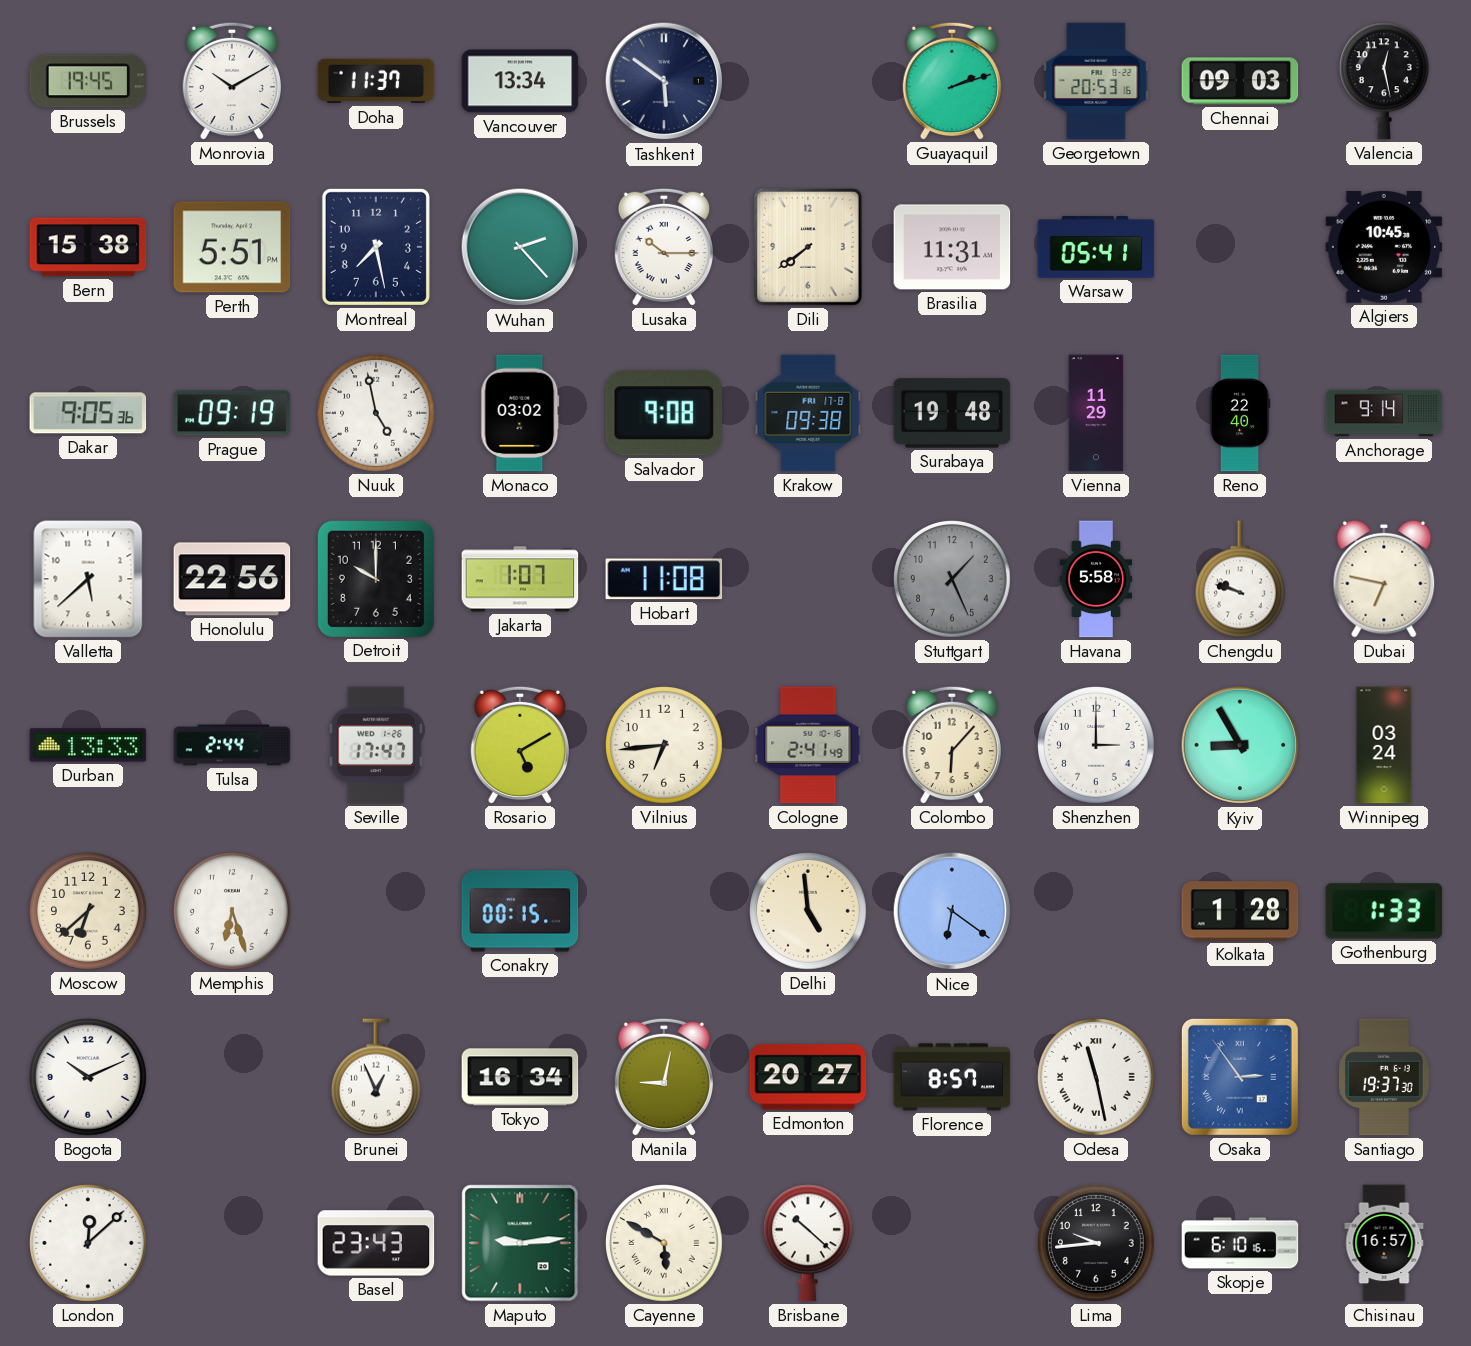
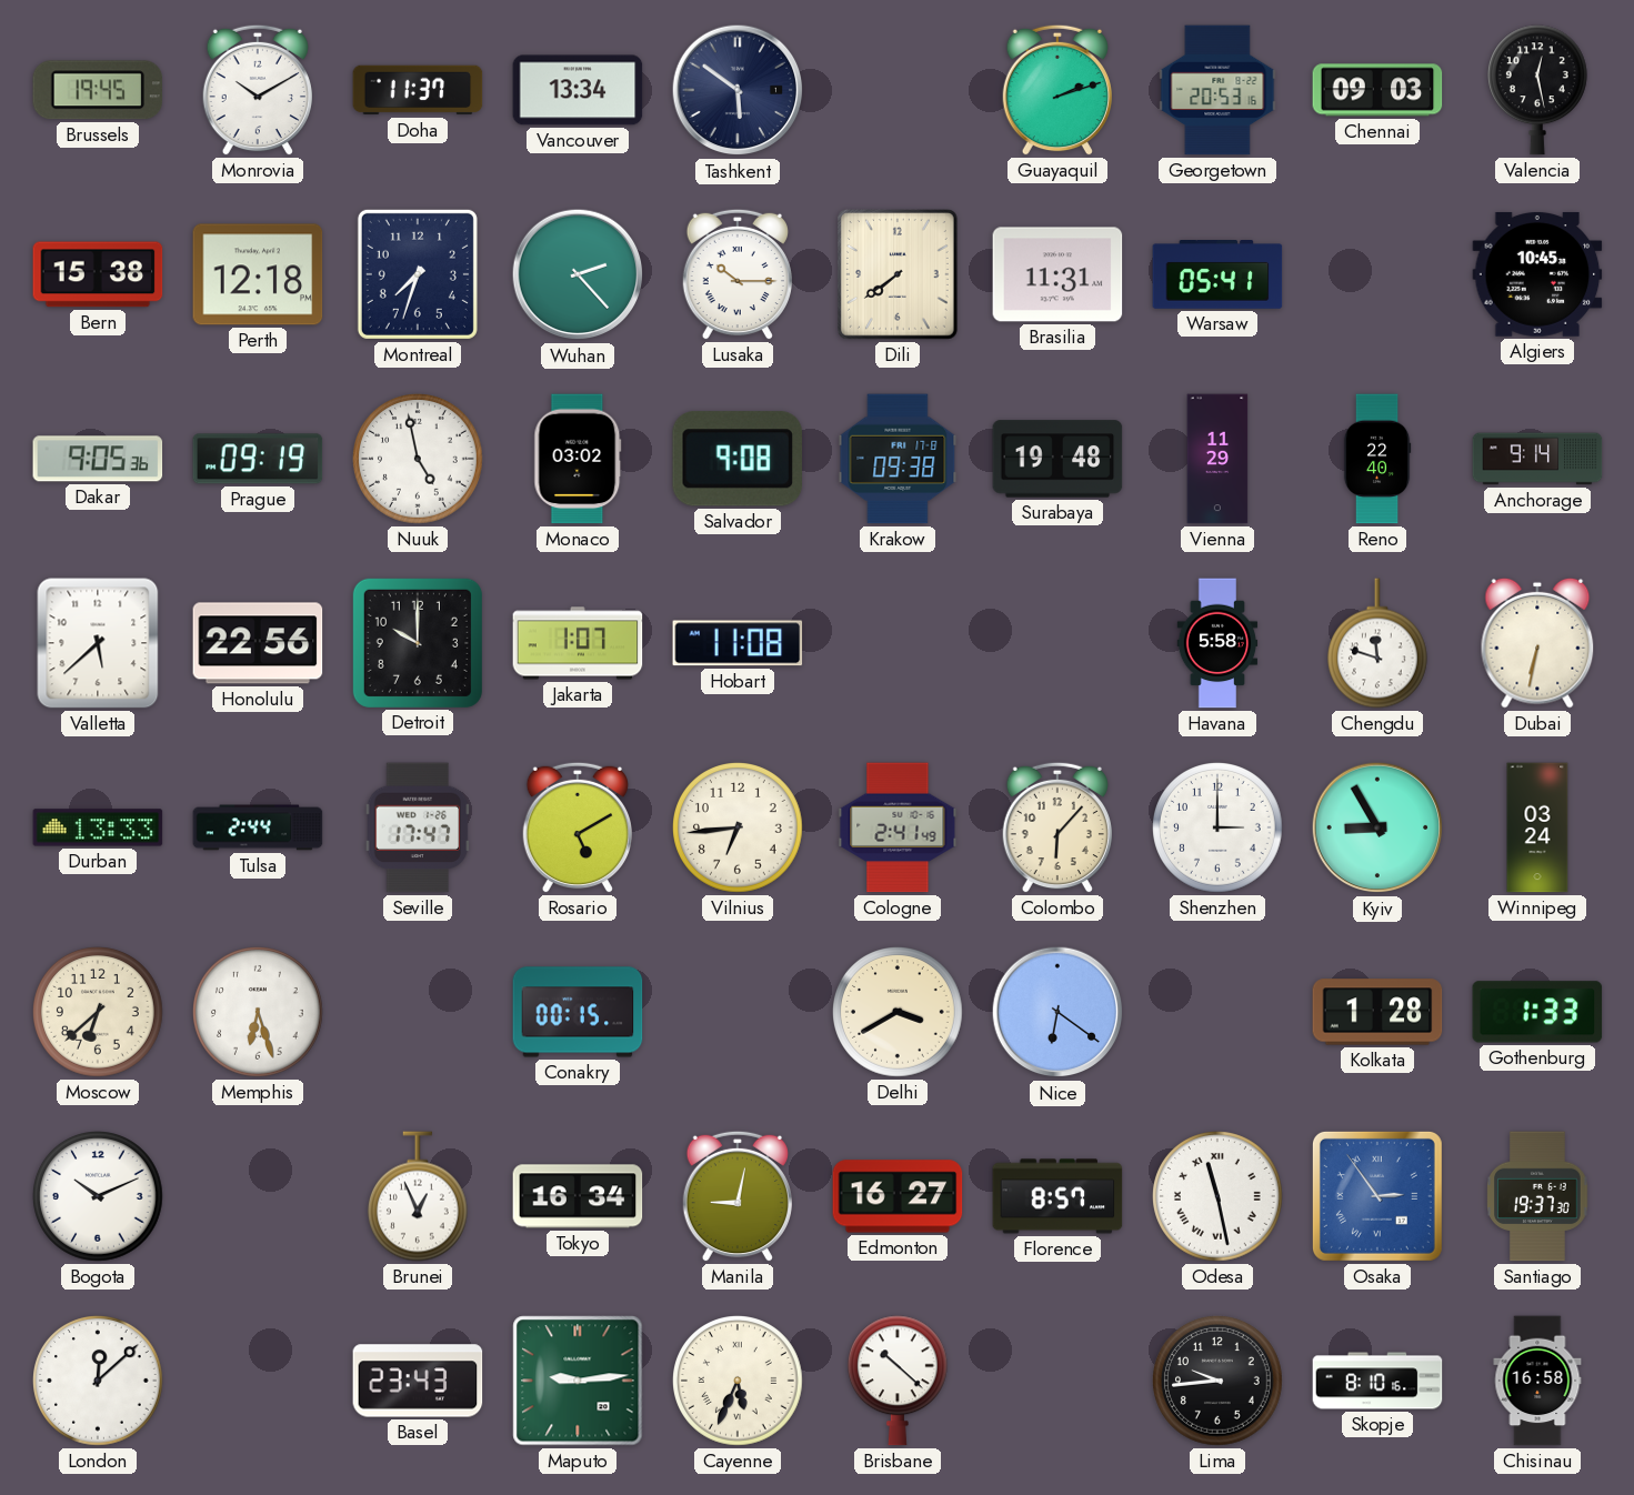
Perth: 5:51 -> 12:18 (258, 274)
Montreal: 7:28 -> 7:33 (418, 274)
Stuttgart: 1:26 -> none (953, 580)
Chengdu: 9:48 -> 11:48 (1377, 643)
Dubai: 6:47 -> 6:32 (1537, 643)
Delhi: 4:59 -> 3:40 (899, 1013)
Edmonton: 20:27 -> 16:27 (898, 1196)
Cayenne: 5:50 -> 5:34 (739, 1382)
Skopje: 6:10 -> 8:10 (1377, 1381)
Chisinau: 16:57 -> 16:58 (1537, 1381)
